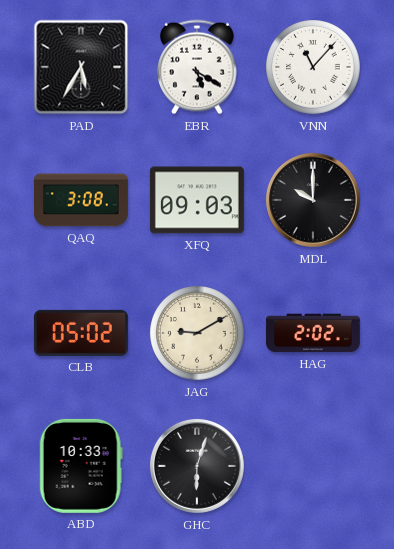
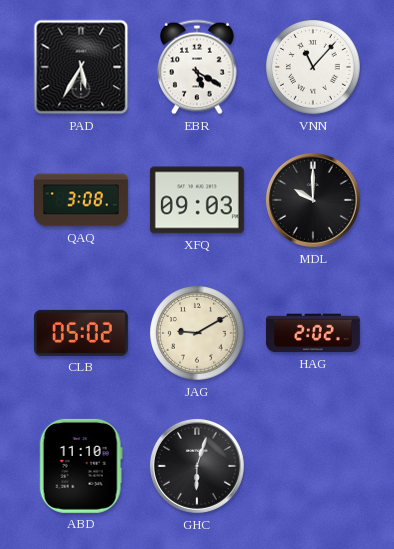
ABD: 10:33 -> 11:10 (81, 466)
